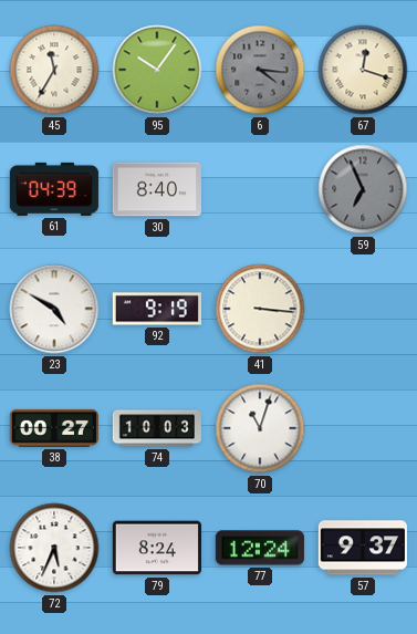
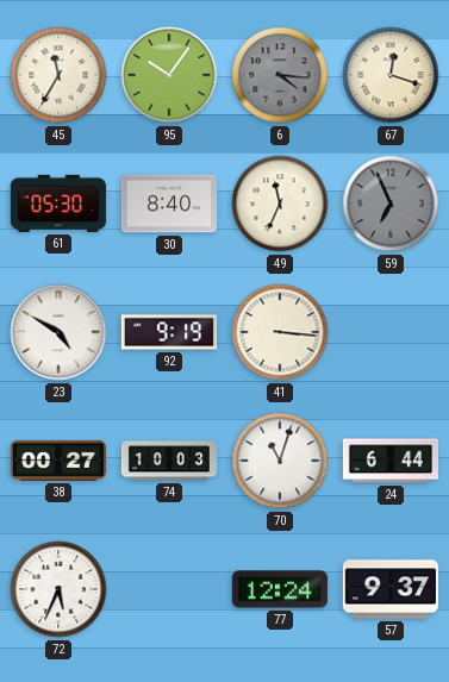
61: 04:39 -> 05:30 (58, 204)
49: none -> 11:34 (280, 204)
24: none -> 6:44 (389, 461)
79: 8:24 -> none (157, 548)
